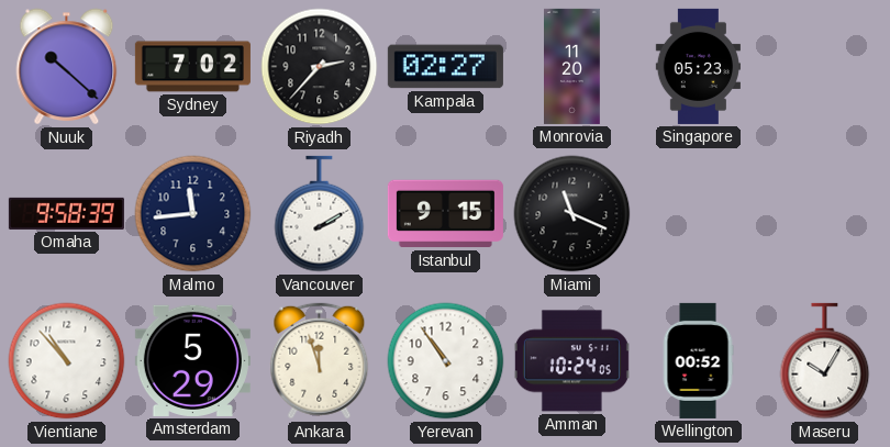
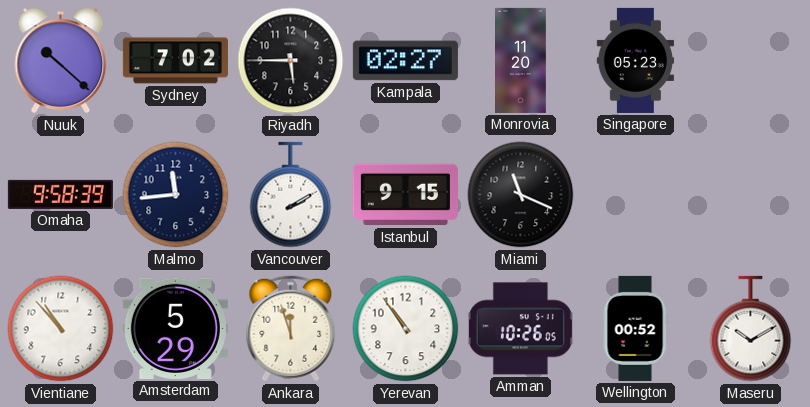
Riyadh: 2:37 -> 5:45 (291, 61)
Amman: 10:24 -> 10:26 (520, 329)
Maseru: 10:05 -> 10:10 (751, 329)
